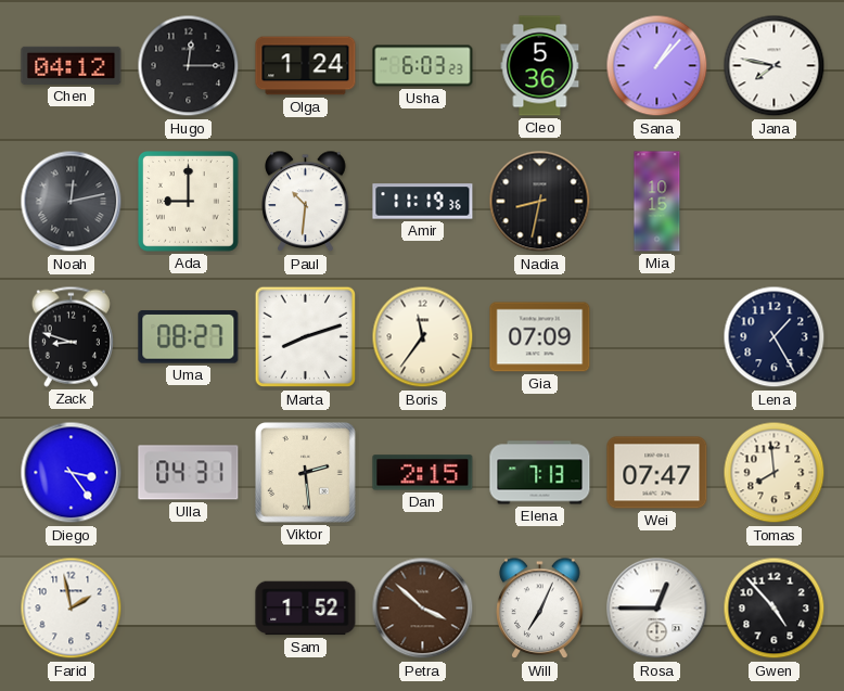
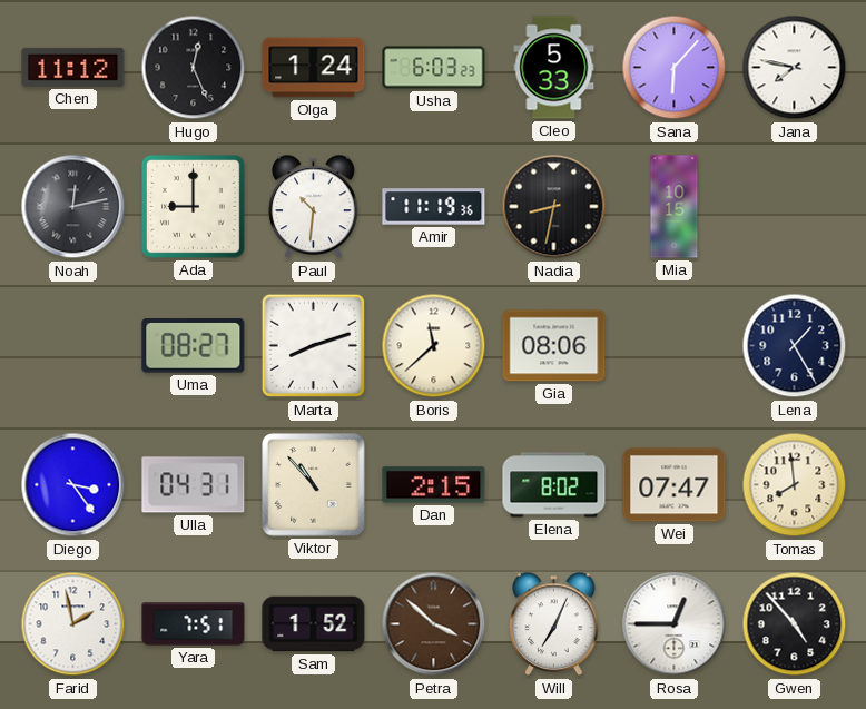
Chen: 04:12 -> 11:12 (73, 67)
Hugo: 12:15 -> 12:26 (194, 68)
Cleo: 5:36 -> 5:33 (554, 68)
Sana: 1:07 -> 6:07 (675, 68)
Zack: 8:48 -> none (71, 336)
Boris: 11:36 -> 11:38 (434, 346)
Gia: 07:09 -> 08:06 (554, 346)
Viktor: 2:29 -> 10:53 (314, 485)
Elena: 7:13 -> 8:02 (554, 485)
Yara: none -> 7:51 (194, 624)
